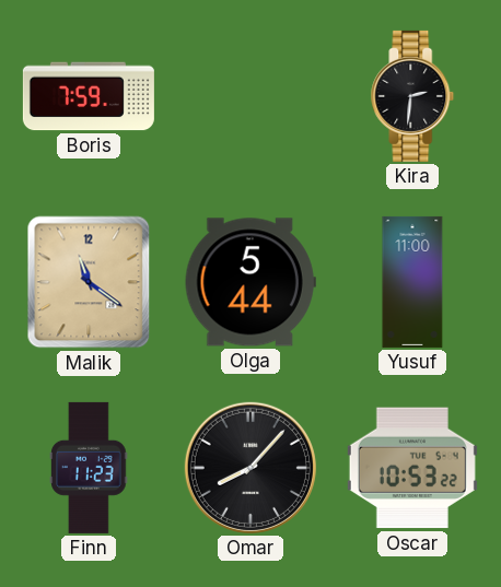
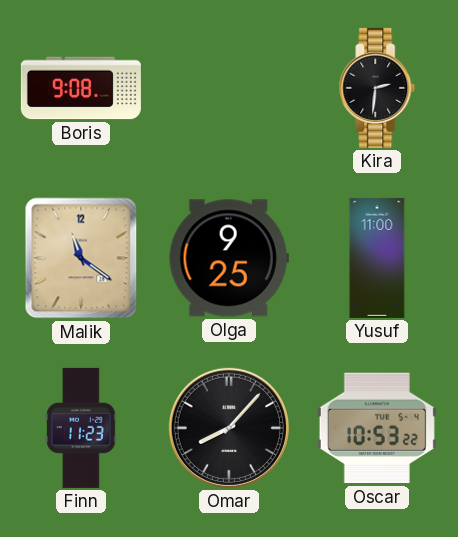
Boris: 7:59 -> 9:08 (81, 88)
Olga: 5:44 -> 9:25 (229, 258)
